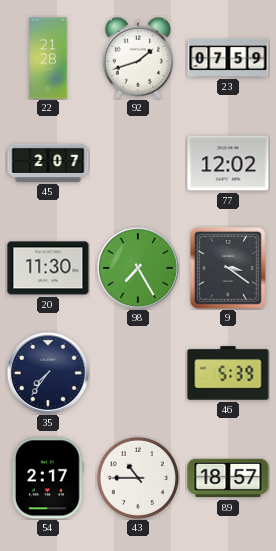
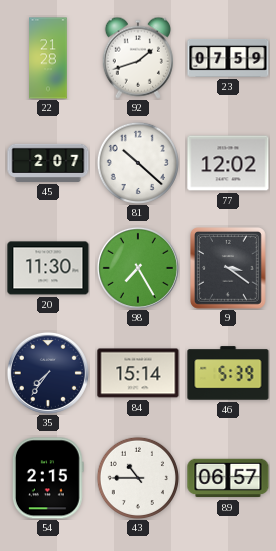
81: none -> 10:22 (137, 162)
84: none -> 15:14 (138, 373)
54: 2:17 -> 2:15 (48, 478)
89: 18:57 -> 06:57 (228, 478)
